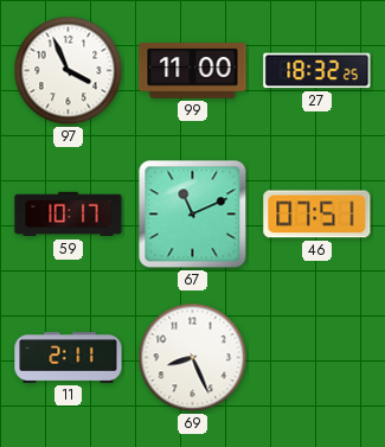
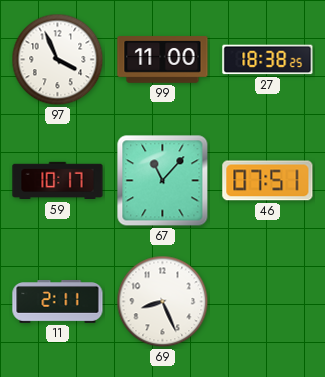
27: 18:32 -> 18:38 (268, 60)
67: 11:11 -> 11:07 (163, 181)
